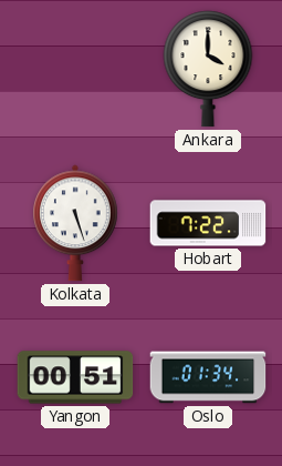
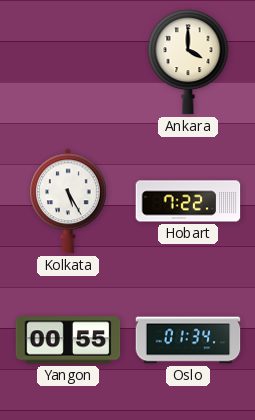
Kolkata: 5:27 -> 5:25 (68, 201)
Yangon: 00:51 -> 00:55 (68, 340)
